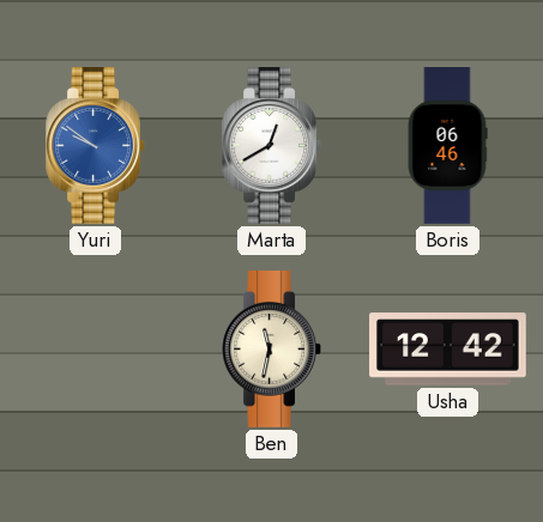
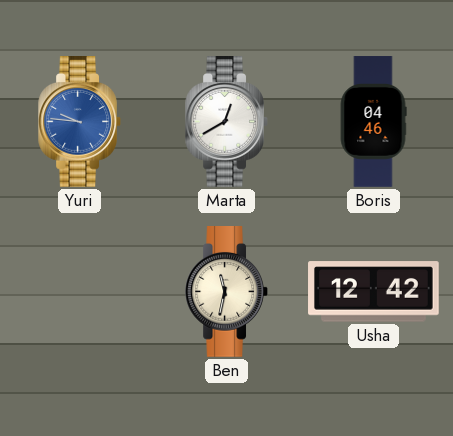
Yuri: 9:51 -> 9:46 (79, 122)
Boris: 06:46 -> 04:46 (373, 122)
